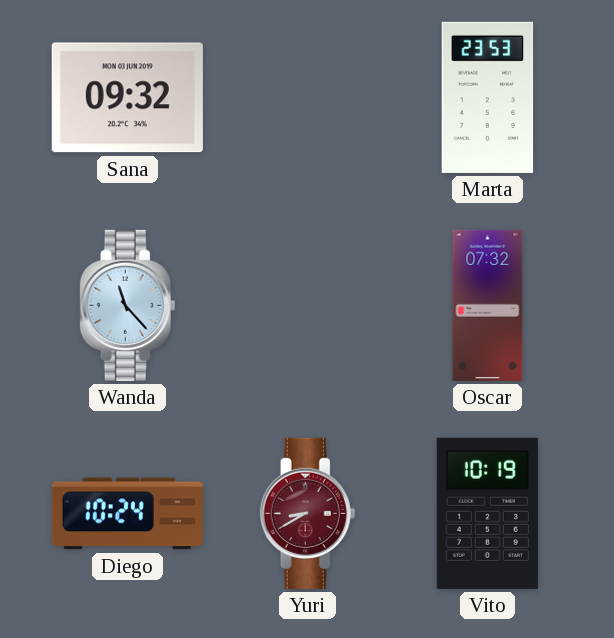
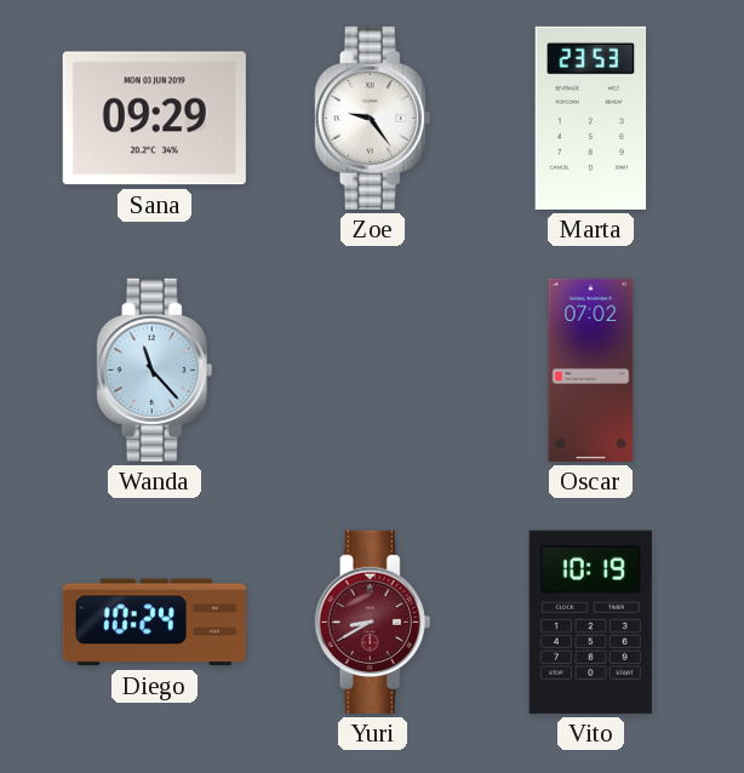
Sana: 09:32 -> 09:29 (154, 119)
Zoe: none -> 9:24 (373, 118)
Oscar: 07:32 -> 07:02 (591, 370)
